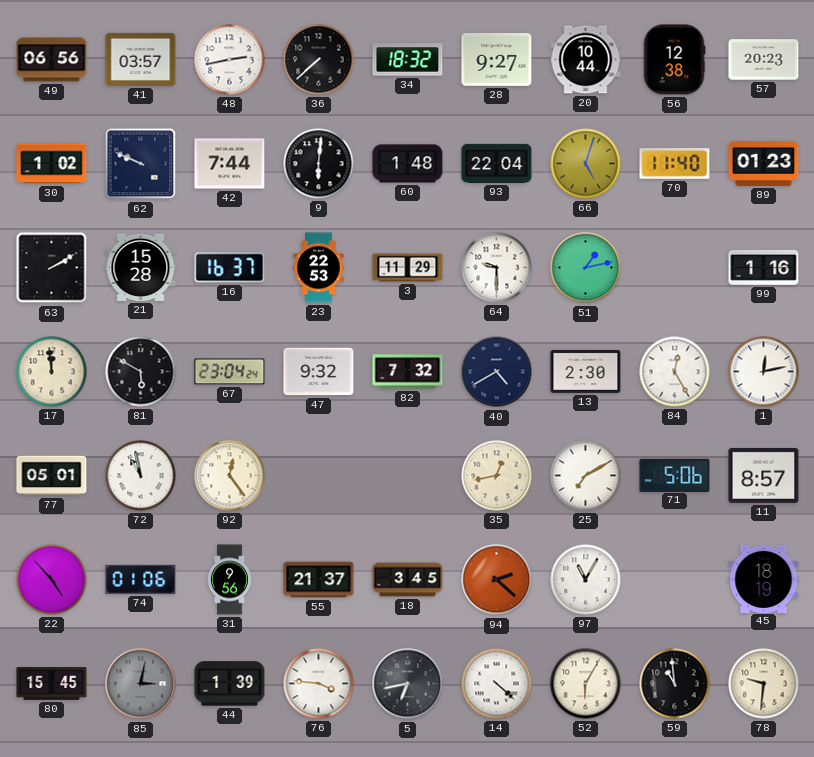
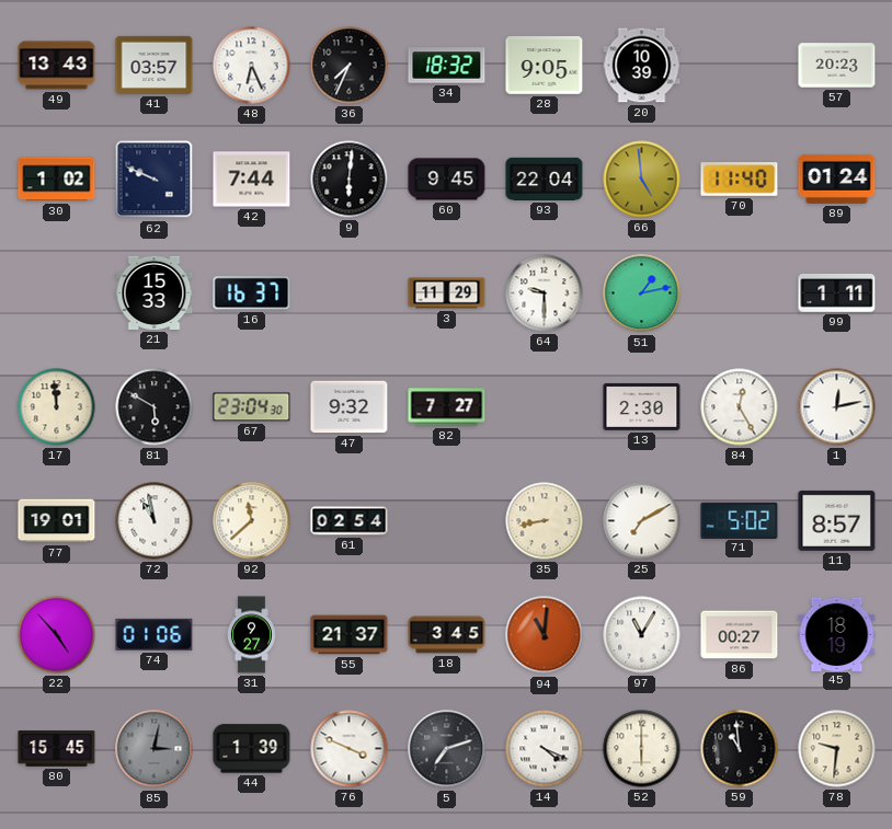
49: 06:56 -> 13:43 (57, 66)
48: 2:43 -> 6:26 (252, 66)
36: 7:38 -> 7:34 (350, 66)
28: 9:27 -> 9:05 (545, 66)
20: 10:44 -> 10:39 (642, 66)
56: 12:38 -> none (674, 60)
60: 1:48 -> 9:45 (447, 180)
66: 5:03 -> 4:59 (642, 180)
89: 01:23 -> 01:24 (837, 179)
63: 2:10 -> none (52, 268)
21: 15:28 -> 15:33 (155, 292)
23: 22:53 -> none (319, 268)
99: 1:16 -> 1:11 (837, 292)
67: 23:04:24 -> 23:04:30 (252, 407)
82: 7:32 -> 7:27 (447, 407)
40: 4:40 -> none (497, 372)
77: 05:01 -> 19:01 (57, 521)
92: 12:24 -> 11:38 (252, 521)
61: none -> 02:54 (350, 521)
35: 12:43 -> 8:43 (545, 521)
71: 5:06 -> 5:02 (740, 520)
31: 9:56 -> 9:27 (251, 635)
94: 2:22 -> 11:01 (545, 635)
86: none -> 00:27 (740, 635)
76: 3:46 -> 3:49 (350, 749)
5: 6:43 -> 7:12 (447, 749)
14: 4:22 -> 4:19 (545, 749)
52: 6:05 -> 6:00 (642, 749)
